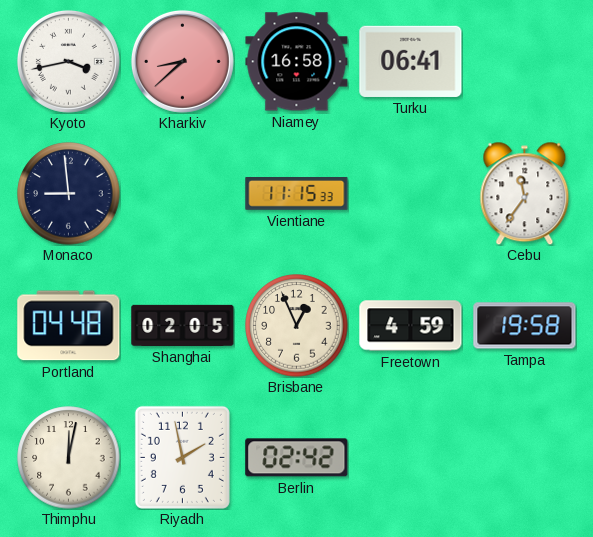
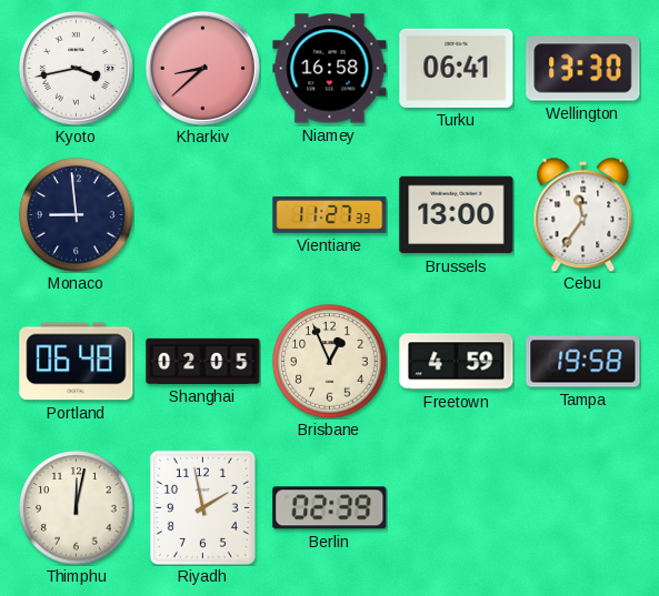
Wellington: none -> 13:30 (583, 69)
Vientiane: 11:15 -> 11:27 (330, 215)
Brussels: none -> 13:00 (457, 215)
Portland: 04:48 -> 06:48 (77, 362)
Berlin: 02:42 -> 02:39 (330, 508)
